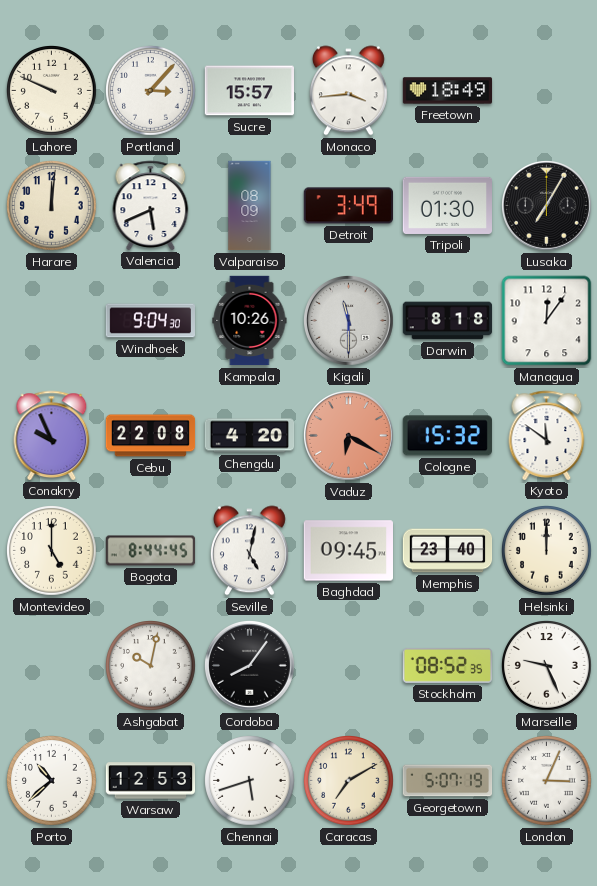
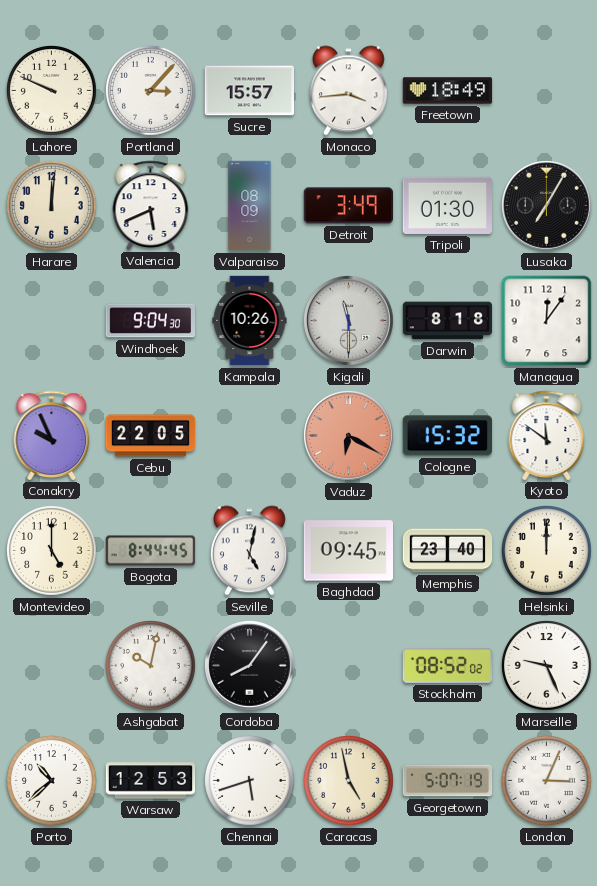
Cebu: 22:08 -> 22:05 (151, 436)
Chengdu: 4:20 -> none (250, 436)
Stockholm: 08:52:35 -> 08:52:02 (448, 665)
Caracas: 7:10 -> 4:58 (349, 781)
